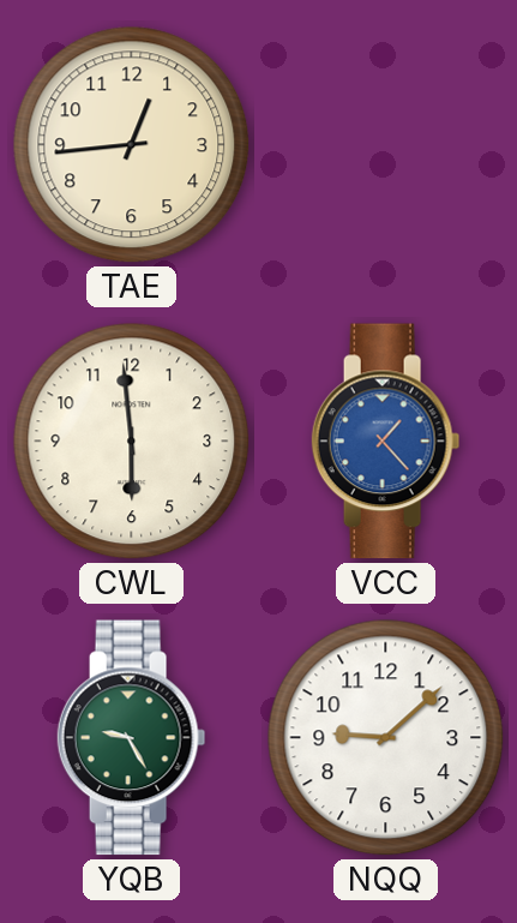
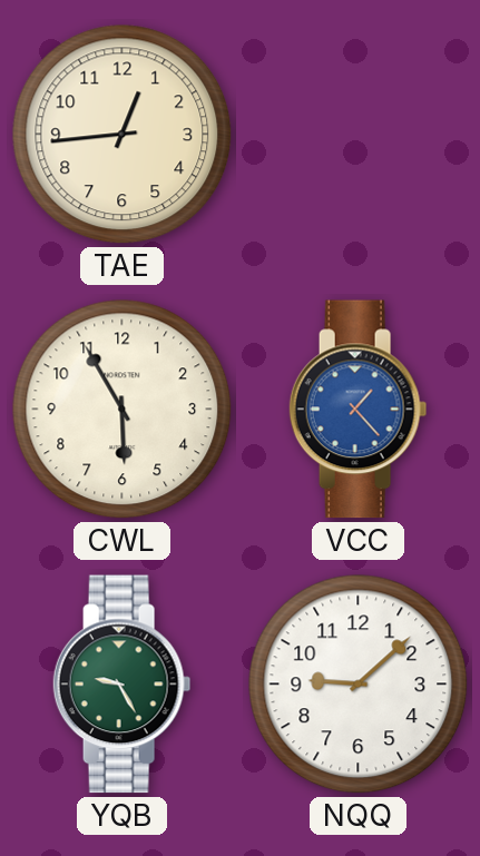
CWL: 5:59 -> 5:55 (123, 410)
